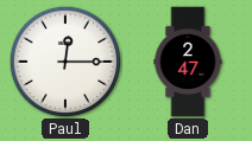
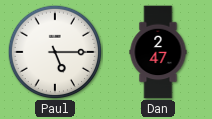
Paul: 12:15 -> 5:15 (54, 51)
